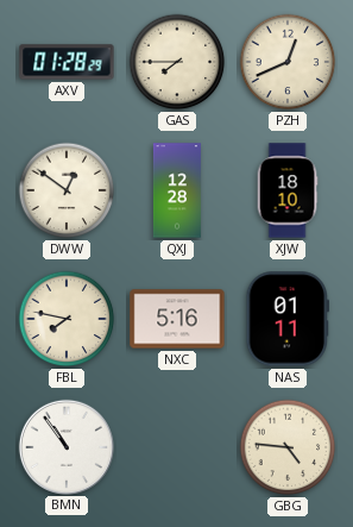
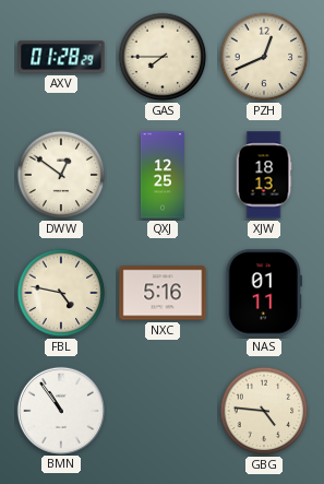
QXJ: 12:28 -> 12:25 (163, 175)
XJW: 18:10 -> 18:13 (264, 175)
FBL: 7:47 -> 4:47 (61, 293)
